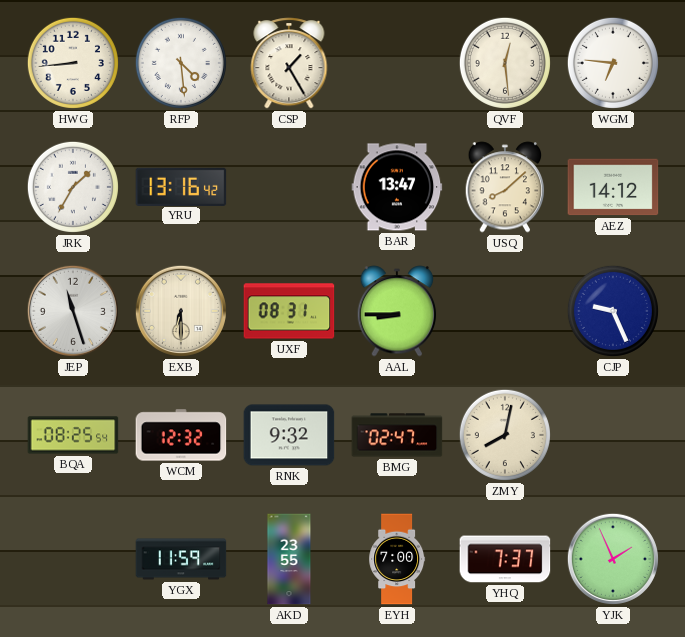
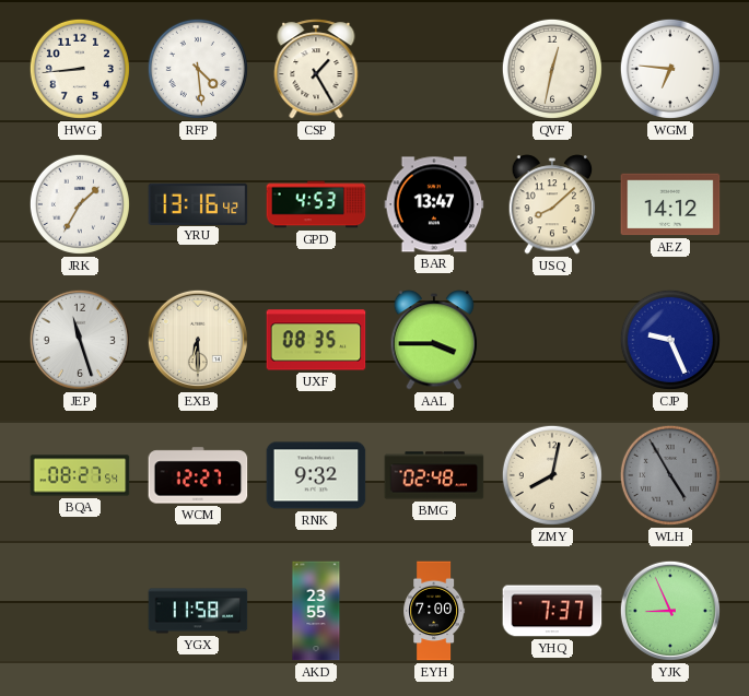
QVF: 12:29 -> 12:32 (552, 69)
GPD: none -> 4:53 (316, 204)
UXF: 08:31 -> 08:35 (316, 340)
AAL: 8:45 -> 3:45 (434, 340)
BQA: 08:25 -> 08:27 (80, 475)
WCM: 12:32 -> 12:27 (198, 475)
BMG: 02:47 -> 02:48 (434, 475)
WLH: none -> 4:55 (670, 475)
YGX: 11:59 -> 11:58 (198, 611)
YJK: 1:56 -> 8:56 (670, 611)
